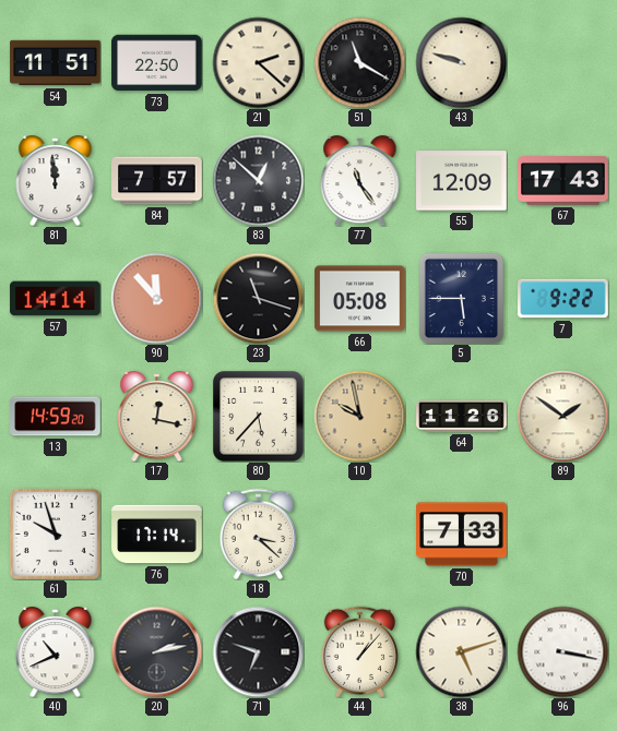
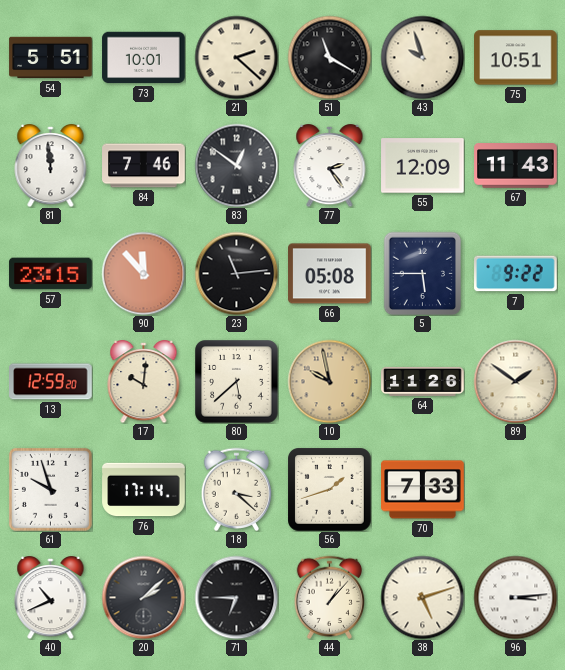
54: 11:51 -> 5:51 (51, 58)
73: 22:50 -> 10:01 (144, 58)
43: 9:48 -> 9:57 (422, 57)
75: none -> 10:51 (516, 58)
84: 7:57 -> 7:46 (144, 166)
83: 12:52 -> 12:51 (236, 165)
77: 11:24 -> 2:24 (330, 166)
67: 17:43 -> 11:43 (516, 166)
57: 14:14 -> 23:15 (51, 274)
23: 11:18 -> 11:14 (236, 273)
13: 14:59 -> 12:59 (51, 382)
17: 12:17 -> 10:01 (144, 382)
80: 5:37 -> 5:38 (236, 381)
56: none -> 1:42 (329, 489)
20: 2:13 -> 2:08 (143, 597)
71: 6:48 -> 6:45 (236, 597)
96: 3:17 -> 3:14 (515, 597)
